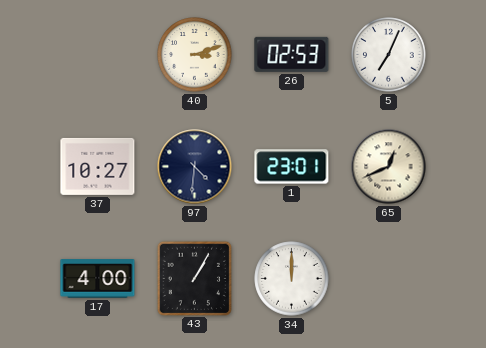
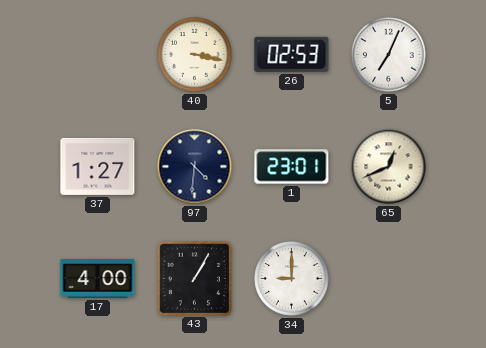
40: 3:12 -> 3:17 (195, 55)
37: 10:27 -> 1:27 (98, 166)
34: 12:00 -> 9:00 (292, 279)
